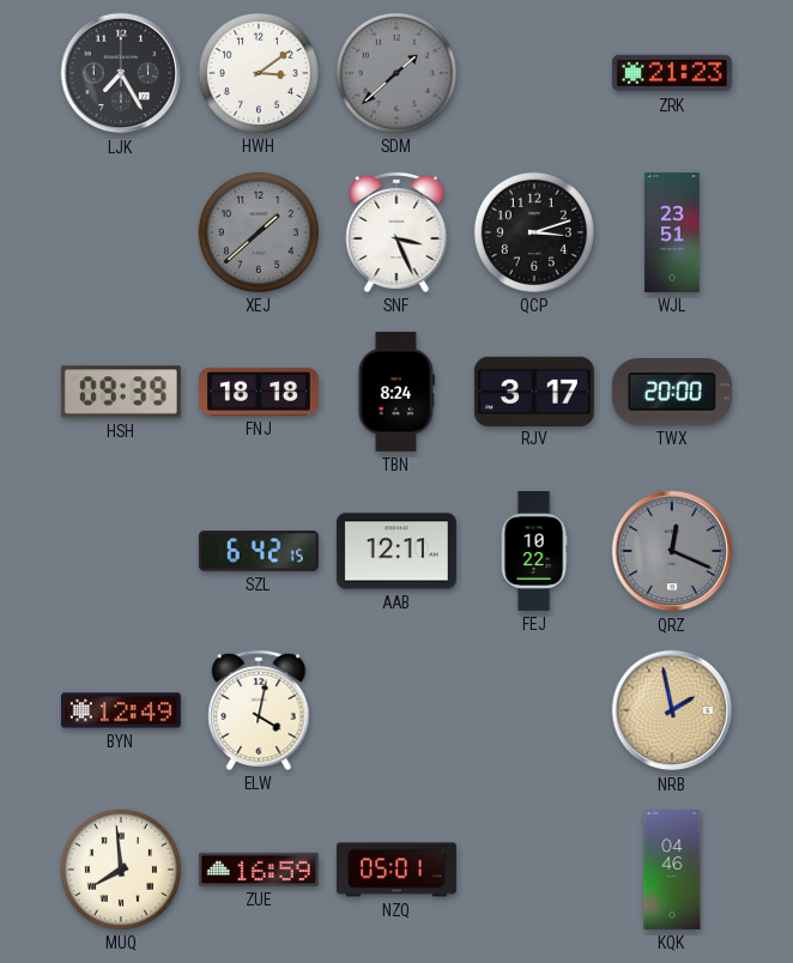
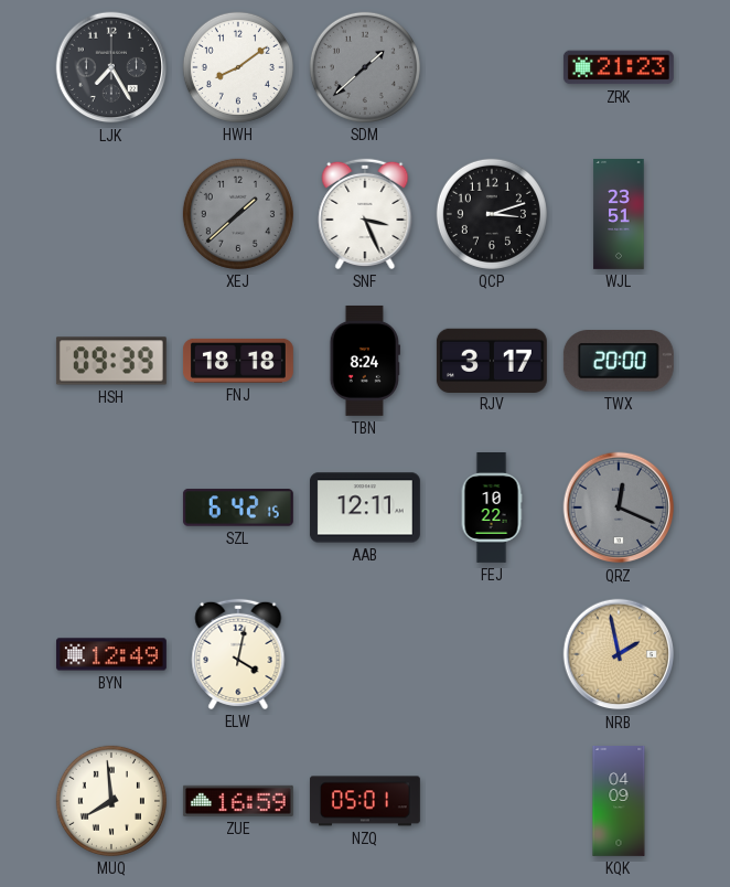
HWH: 3:09 -> 8:09 (238, 67)
KQK: 04:46 -> 04:09 (619, 802)
